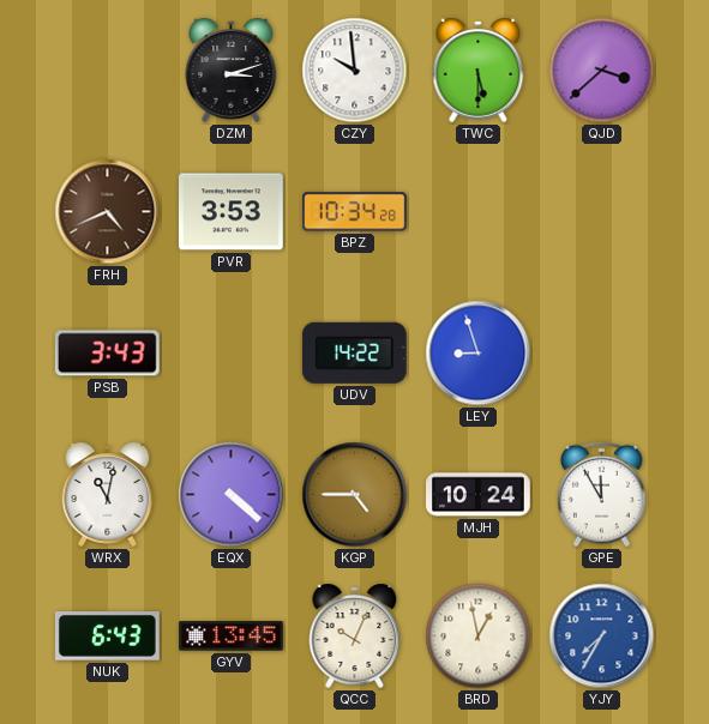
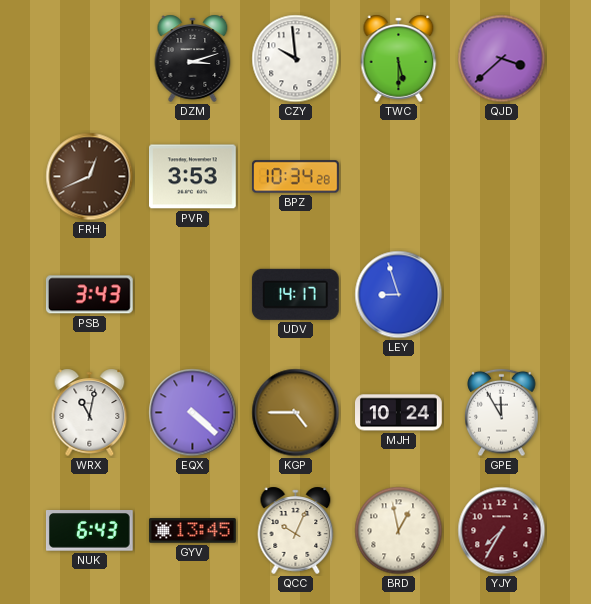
FRH: 4:41 -> 12:41 (90, 177)
UDV: 14:22 -> 14:17 (295, 294)
YJY dial: blue -> burgundy (502, 531)
